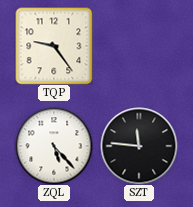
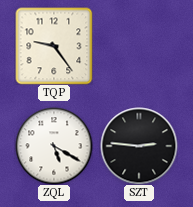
ZQL: 5:23 -> 5:20 (54, 146)
SZT: 11:46 -> 2:46 (139, 146)
